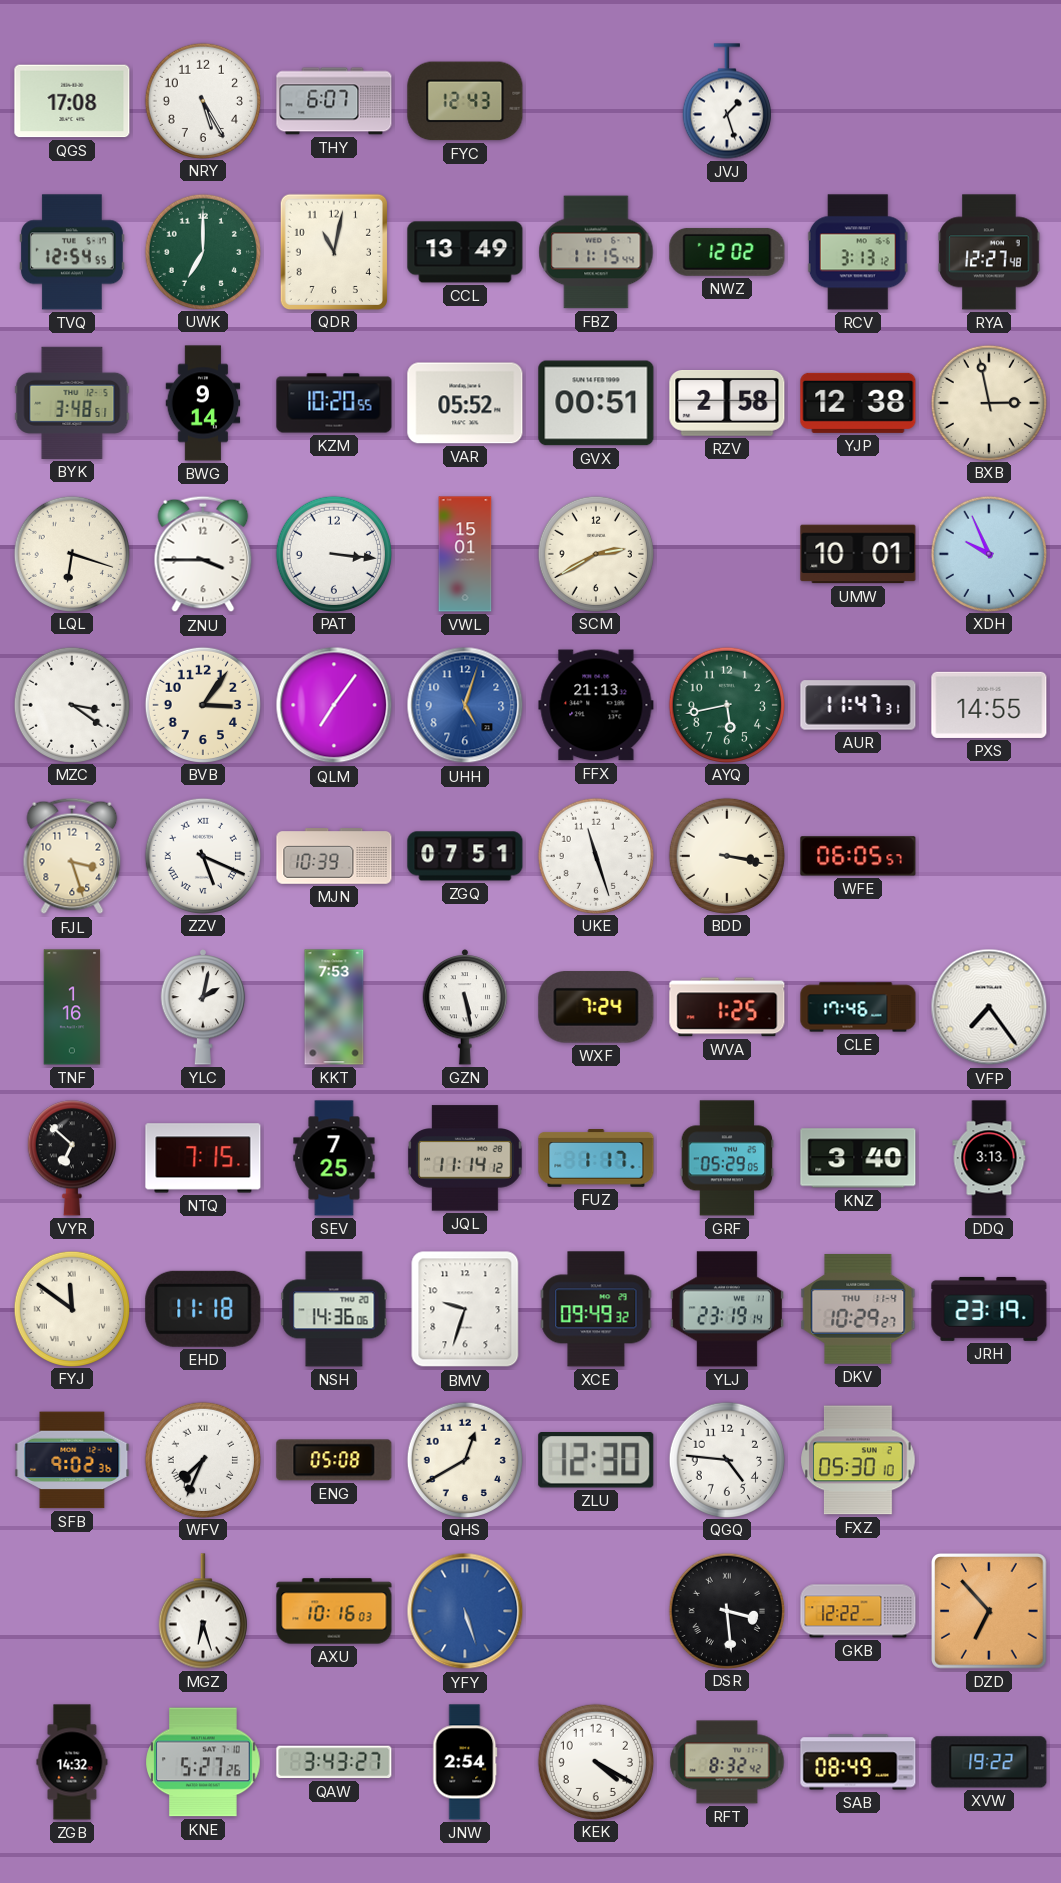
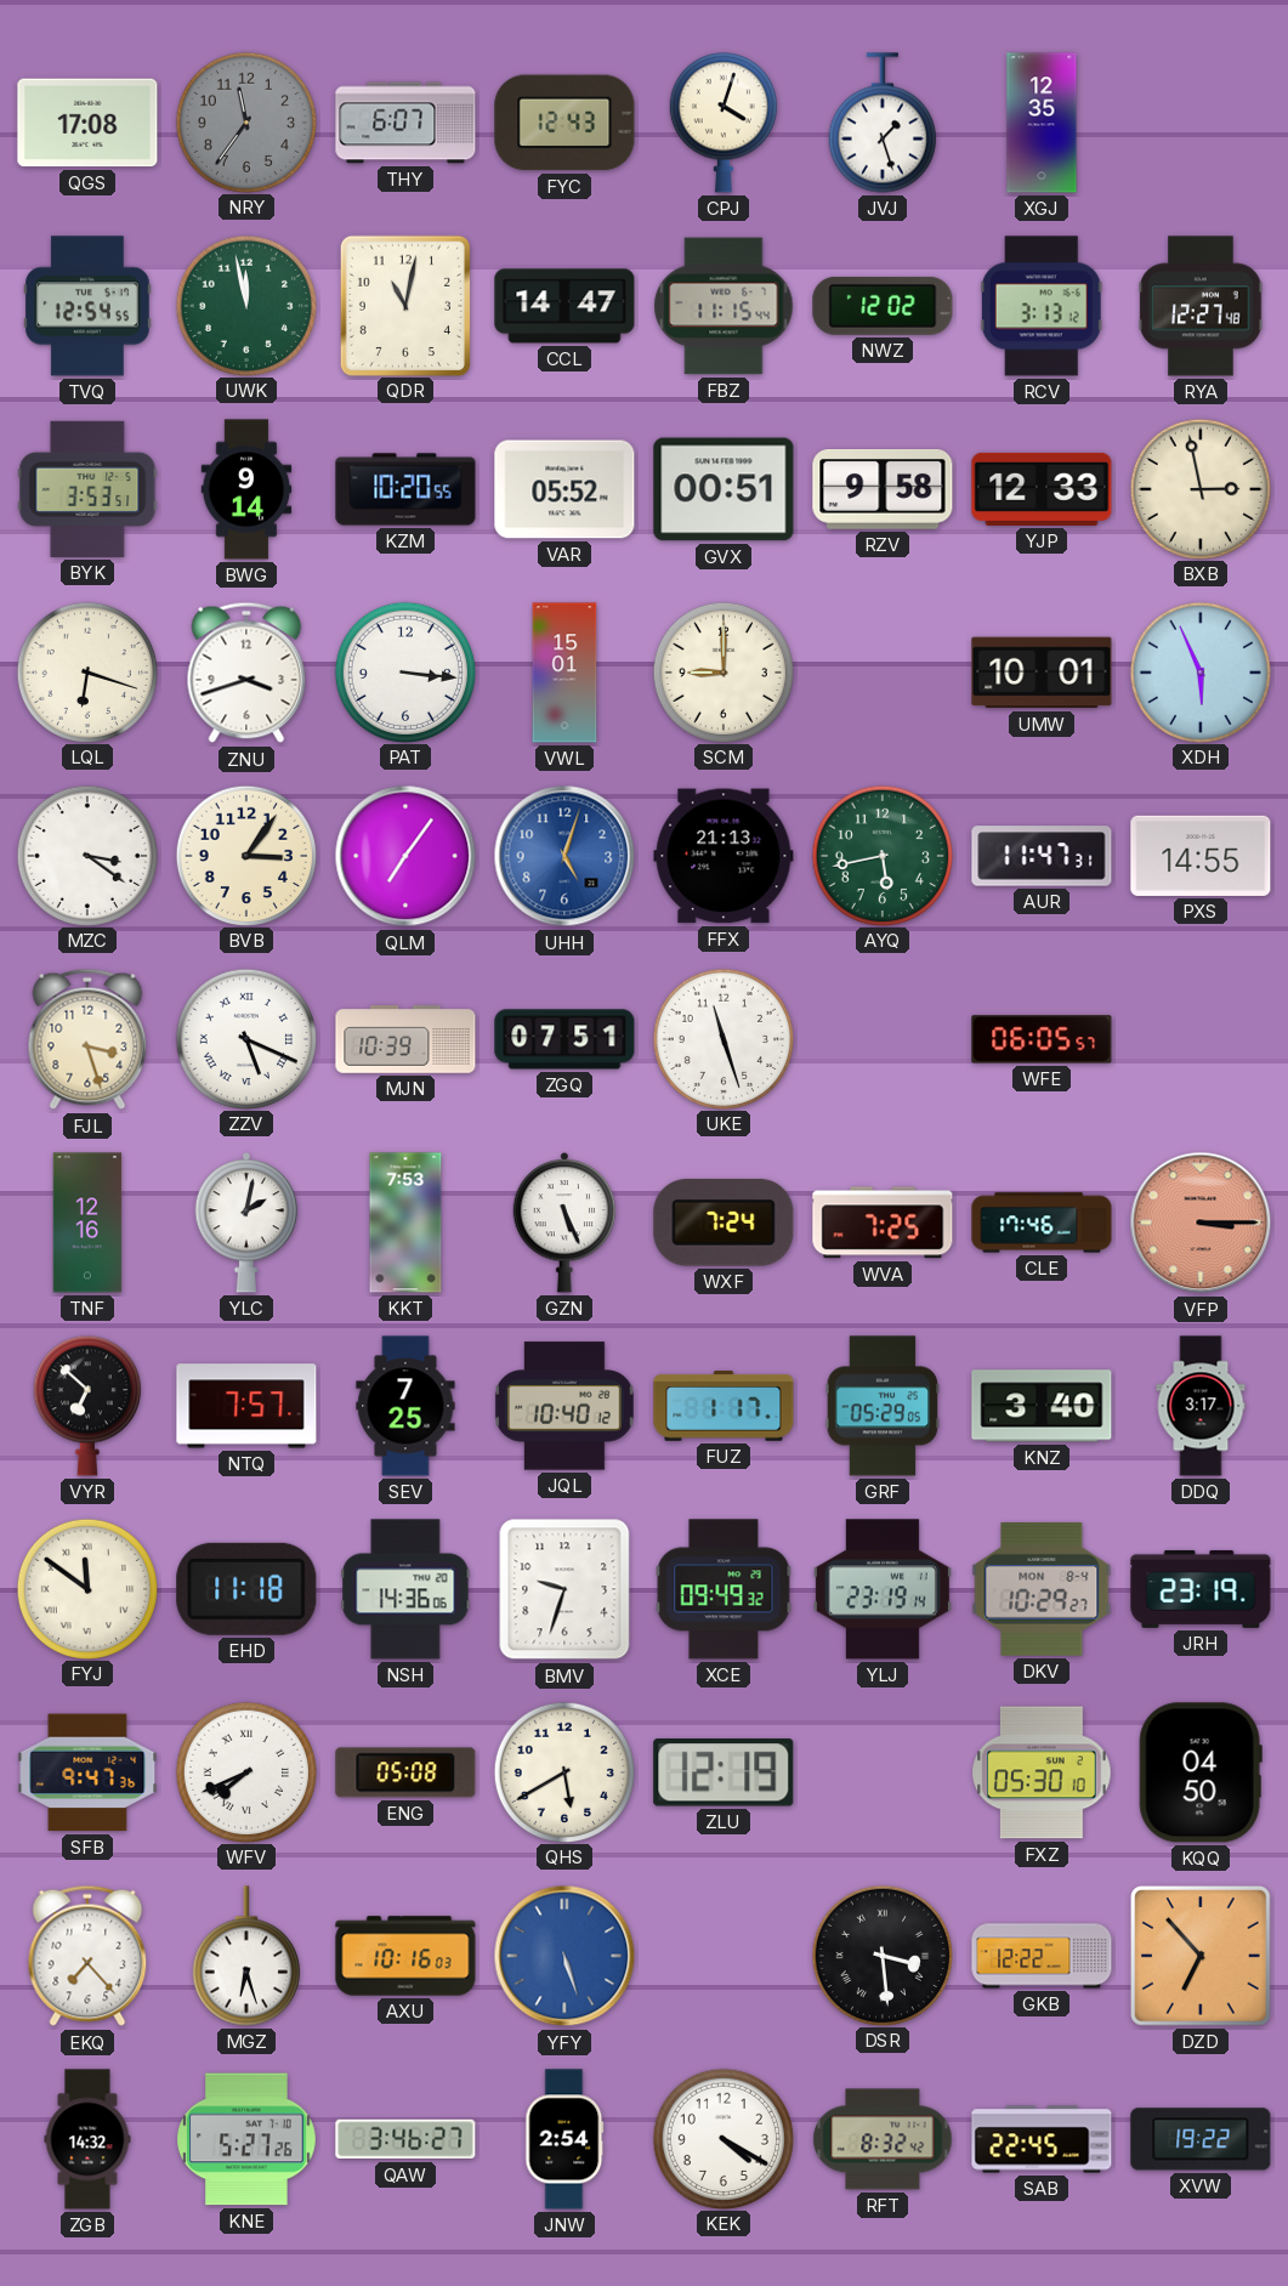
NRY: 5:25 -> 11:36 (245, 121)
NRY dial: white -> grey (245, 121)
CPJ: none -> 4:03 (724, 123)
XGJ: none -> 12:35 (1042, 123)
UWK: 7:00 -> 11:58 (245, 305)
CCL: 13:49 -> 14:47 (564, 306)
BYK: 3:48 -> 3:53 (87, 489)
RZV: 2:58 -> 9:58 (883, 490)
YJP: 12:38 -> 12:33 (1042, 489)
ZNU: 3:45 -> 3:42 (246, 673)
SCM: 2:40 -> 9:00 (722, 671)
XDH: 9:56 -> 5:56 (1199, 671)
BDD: 3:17 -> none (726, 855)
TNF: 1:16 -> 12:16 (87, 1223)
GZN: 5:28 -> 5:26 (564, 1223)
WVA: 1:25 -> 7:25 (883, 1223)
VFP: 7:24 -> 3:15 (1201, 1223)
VFP dial: white -> salmon (1201, 1223)
NTQ: 7:15 -> 7:57 (246, 1406)
JQL: 11:14 -> 10:40 (564, 1406)
DDQ: 3:13 -> 3:17 (1201, 1406)
DKV date: THU 11-4 -> MON 8-4 (1042, 1589)
SFB: 9:02 -> 9:47 (87, 1772)
WFV: 7:34 -> 7:41 (245, 1771)
QHS: 12:40 -> 5:40 (563, 1771)
ZLU: 12:30 -> 12:19 (724, 1774)
QGQ: 4:46 -> none (726, 1459)
KQQ: none -> 04:50 (1201, 1772)
EKQ: none -> 7:23 (87, 1956)
QAW: 3:43 -> 3:46 (405, 2139)
SAB: 08:49 -> 22:45 (1042, 2139)
